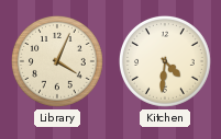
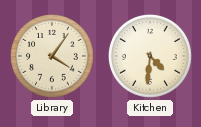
Library: 4:04 -> 4:06 (53, 57)
